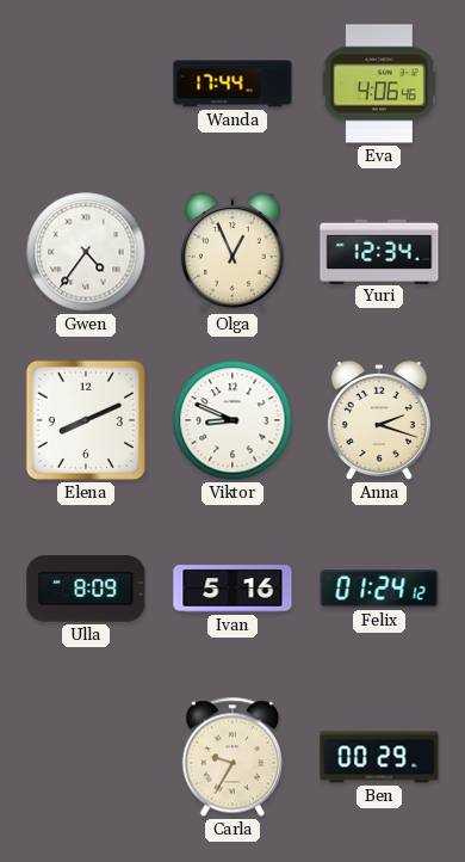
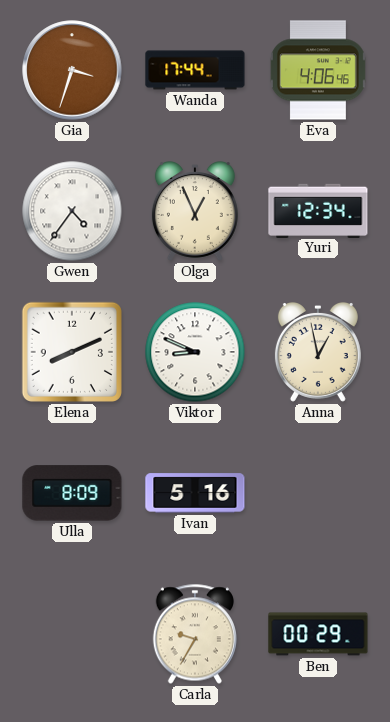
Gia: none -> 3:33 (72, 70)
Anna: 2:18 -> 12:58 (318, 353)
Felix: 01:24 -> none (379, 589)
